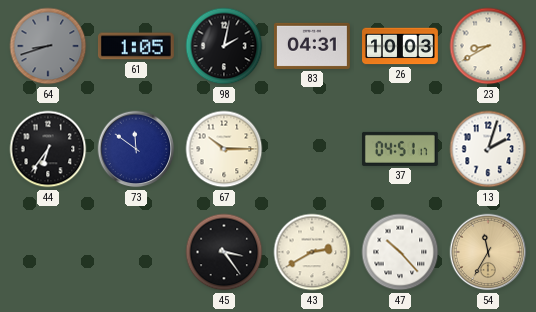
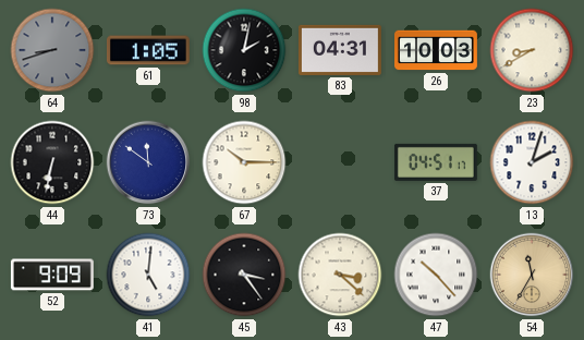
44: 6:36 -> 6:32 (52, 162)
52: none -> 9:09 (52, 275)
41: none -> 5:01 (148, 275)
43: 2:40 -> 3:22 (340, 275)
